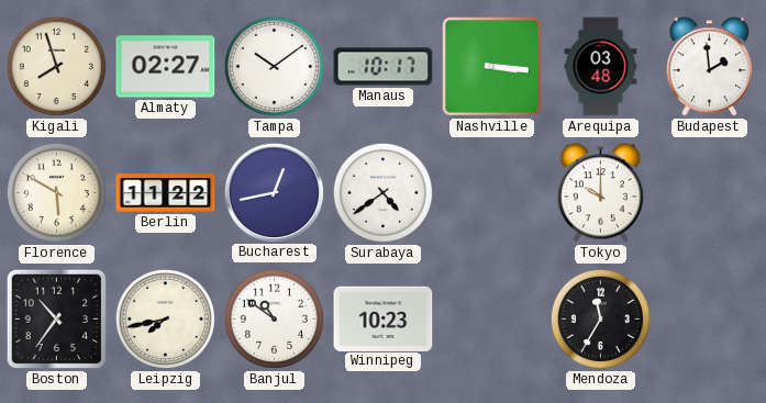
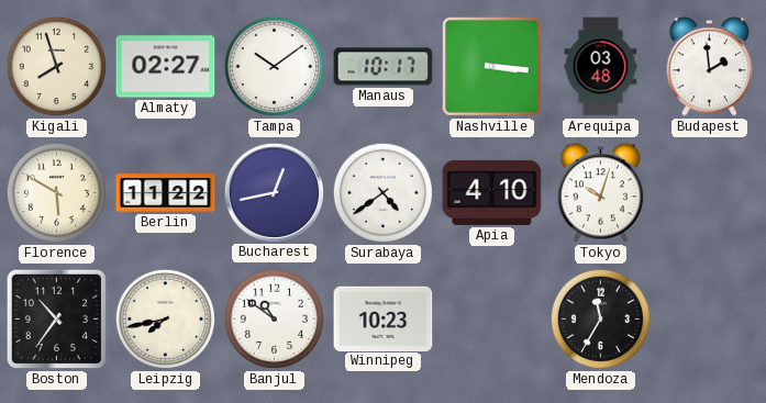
Apia: none -> 4:10 (492, 192)
Tokyo: 10:00 -> 10:03 (600, 193)
